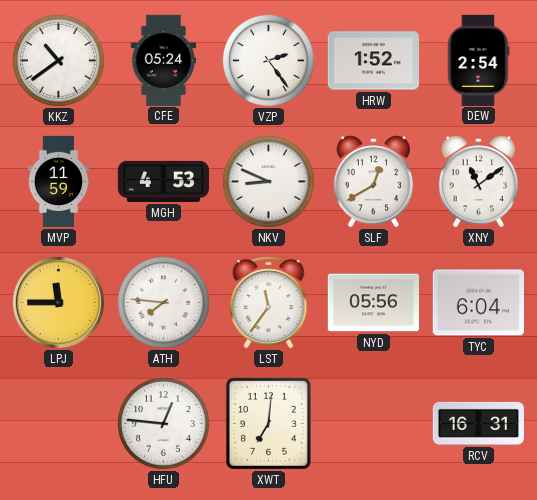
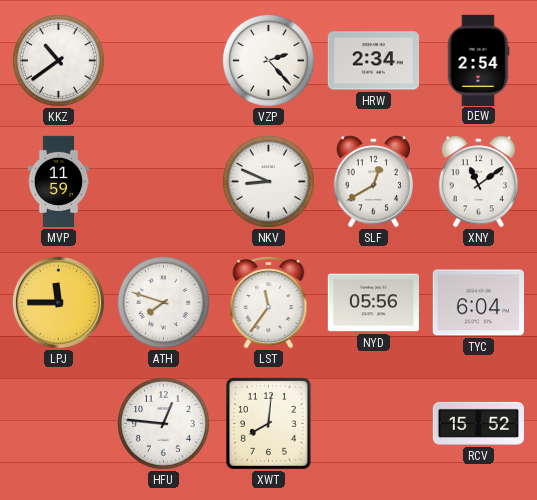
CFE: 05:24 -> none (164, 60)
VZP: 2:24 -> 2:23 (268, 60)
HRW: 1:52 -> 2:34 (373, 61)
MGH: 4:53 -> none (163, 181)
ATH: 7:46 -> 7:48 (163, 302)
XWT: 7:01 -> 8:01 (268, 424)
RCV: 16:31 -> 15:52 (478, 423)
